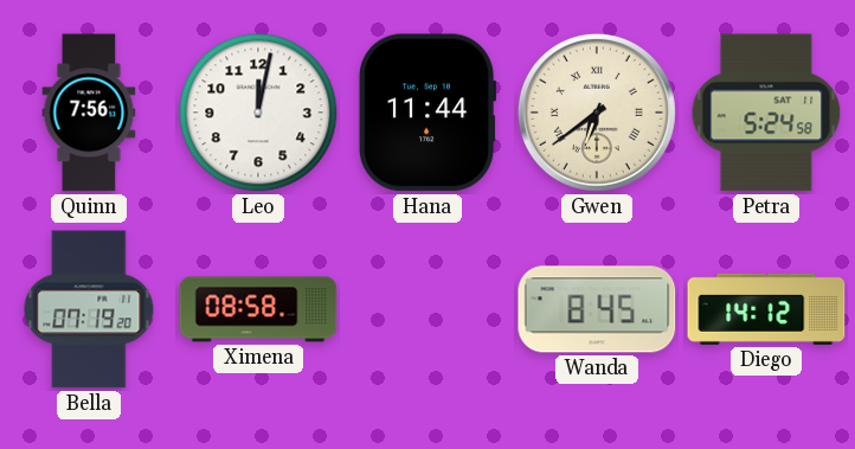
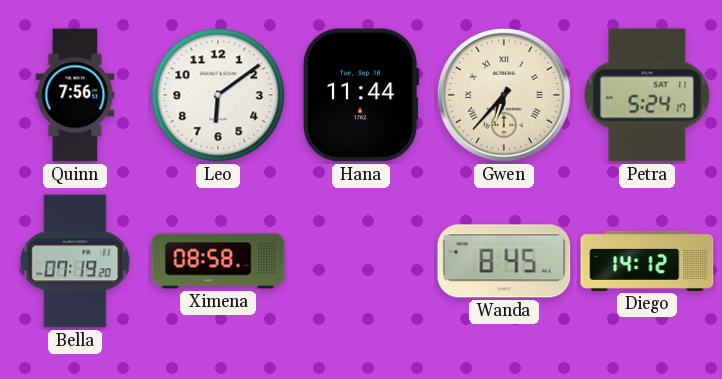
Leo: 12:02 -> 6:09 (218, 95)
Gwen: 6:39 -> 6:37 (504, 95)
Petra: 5:24:58 -> 5:24:17 (647, 95)
